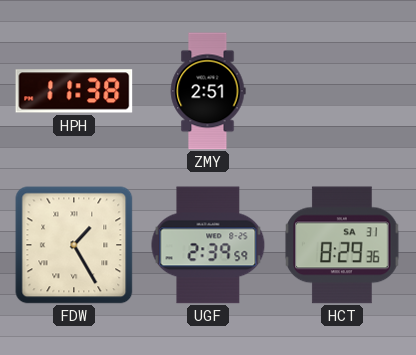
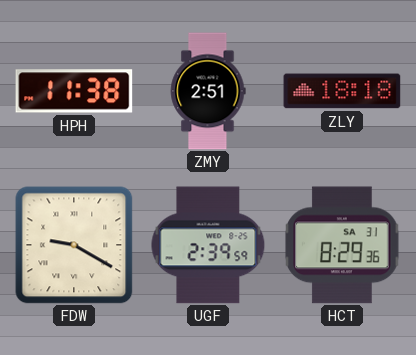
ZLY: none -> 18:18 (342, 91)
FDW: 1:25 -> 9:20 (74, 245)
